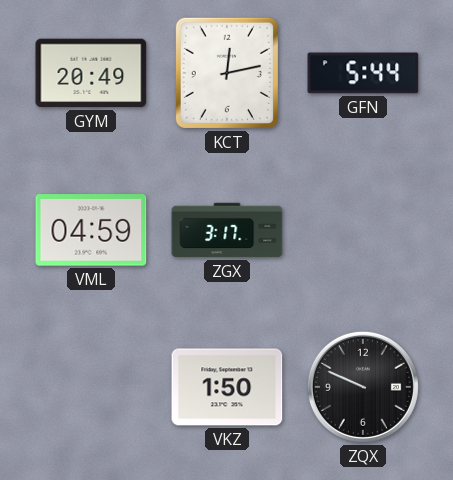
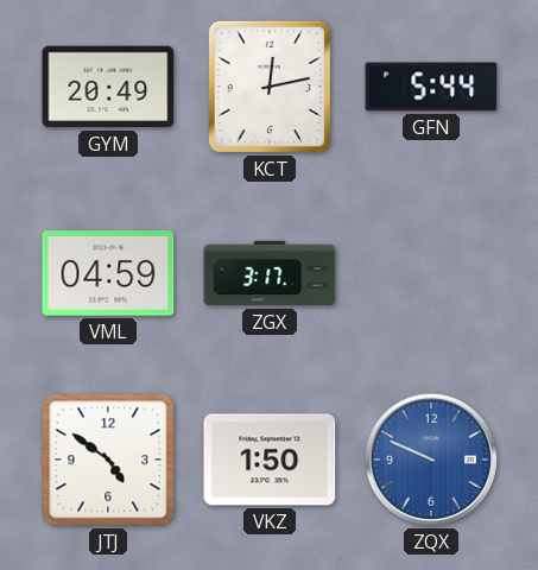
JTJ: none -> 4:51 (108, 460)
ZQX dial: black -> blue (431, 460)
